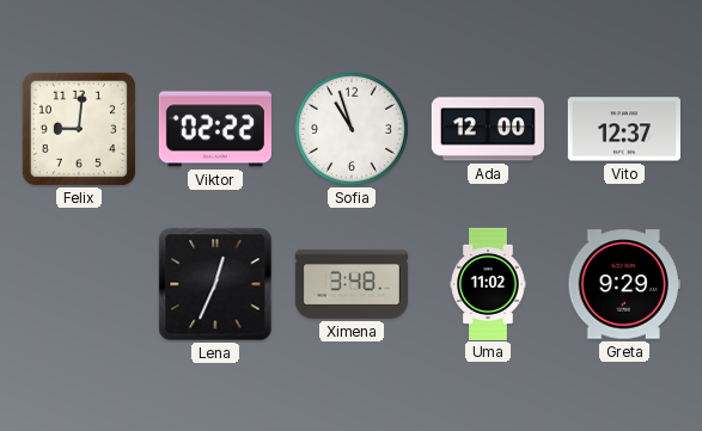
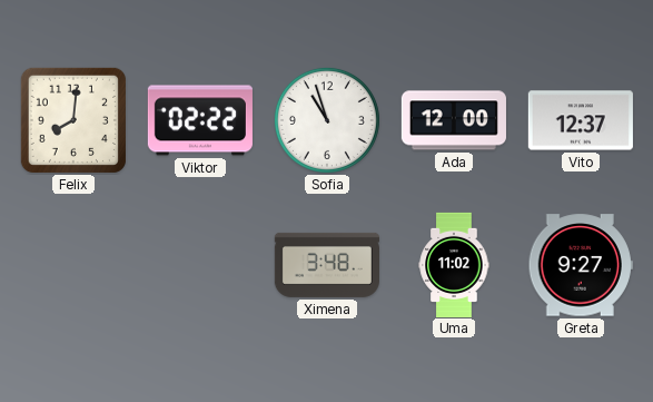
Felix: 9:01 -> 8:01 (73, 120)
Lena: 12:34 -> none (215, 284)
Greta: 9:29 -> 9:27 (581, 265)
